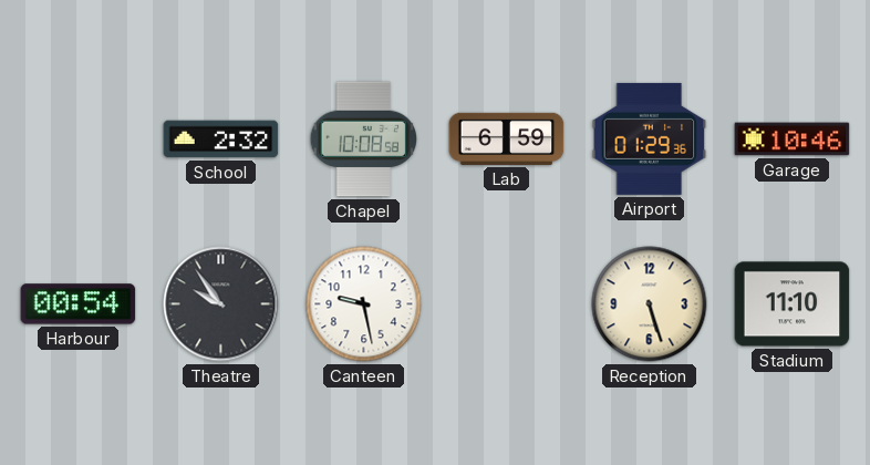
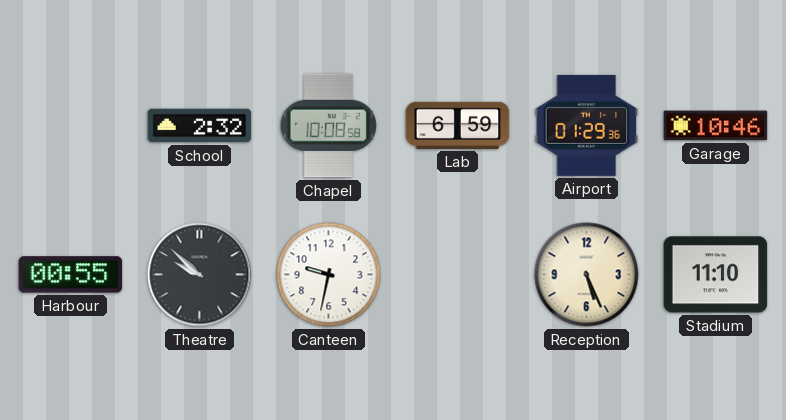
Harbour: 00:54 -> 00:55 (71, 275)
Theatre: 9:54 -> 9:52 (200, 275)
Canteen: 9:28 -> 9:32 (329, 275)
Reception: 5:27 -> 5:26 (587, 275)
